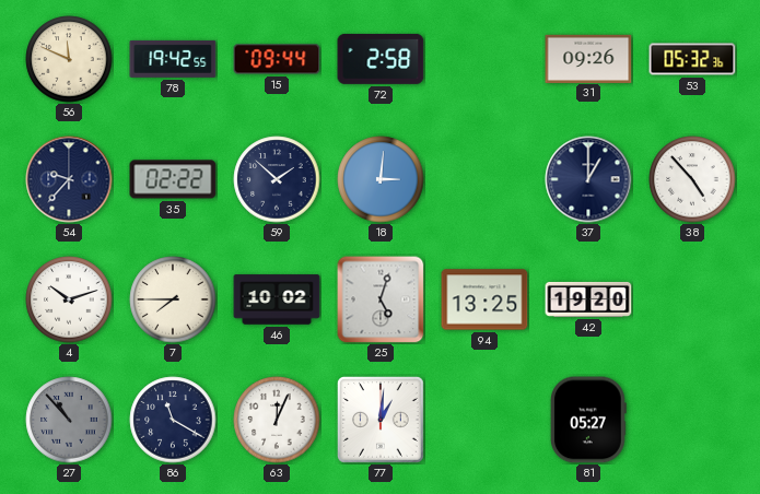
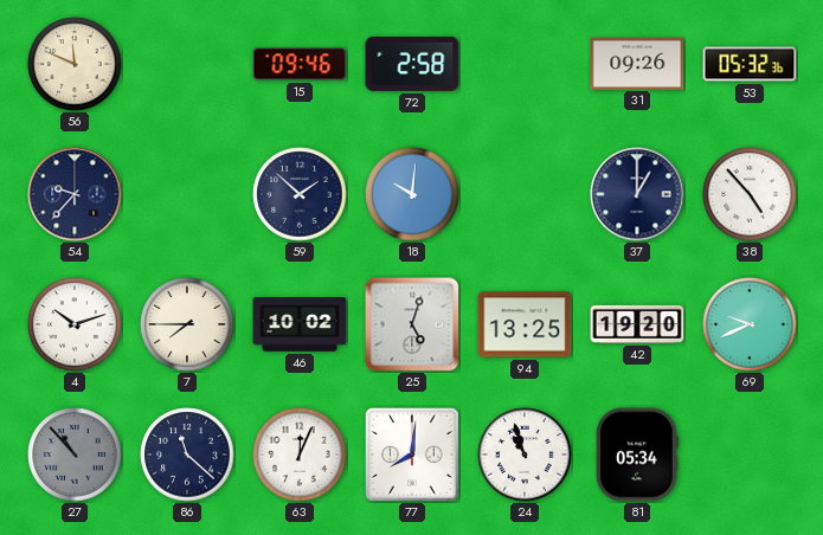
78: 19:42 -> none (173, 59)
15: 09:44 -> 09:46 (300, 64)
35: 02:22 -> none (173, 179)
18: 3:01 -> 10:01 (412, 194)
69: none -> 9:41 (750, 324)
86: 11:20 -> 11:22 (187, 455)
77: 1:01 -> 8:01 (413, 456)
24: none -> 10:57 (525, 455)
81: 05:27 -> 05:34 (638, 455)
